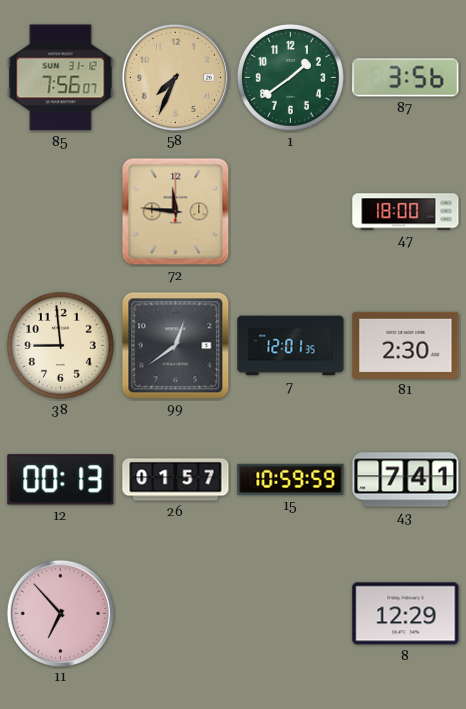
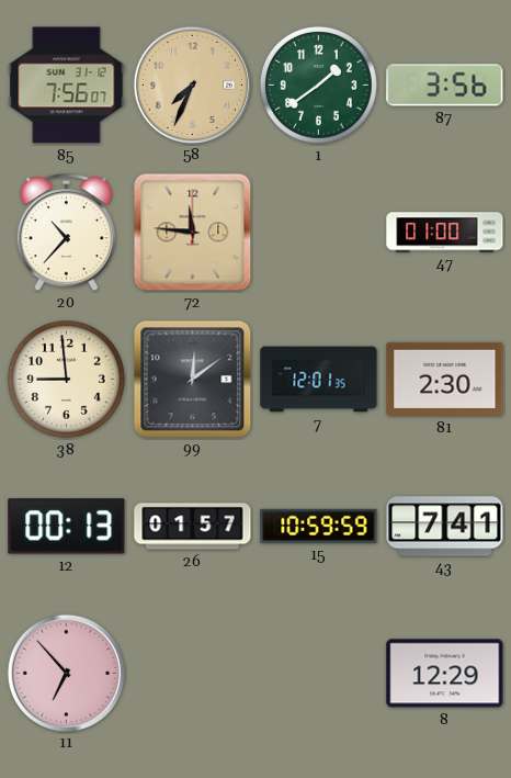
20: none -> 10:37 (66, 233)
47: 18:00 -> 01:00 (445, 233)
99: 12:39 -> 12:09 (193, 380)
